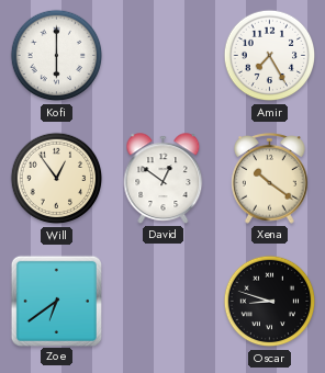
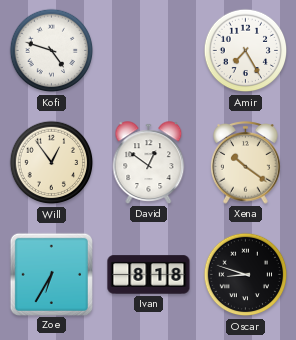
Kofi: 6:00 -> 4:48 (52, 51)
Zoe: 6:39 -> 6:35 (51, 274)
Ivan: none -> 8:18 (149, 275)
